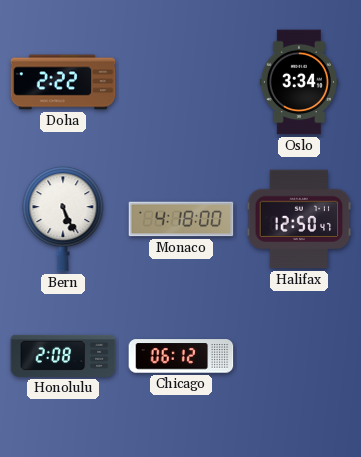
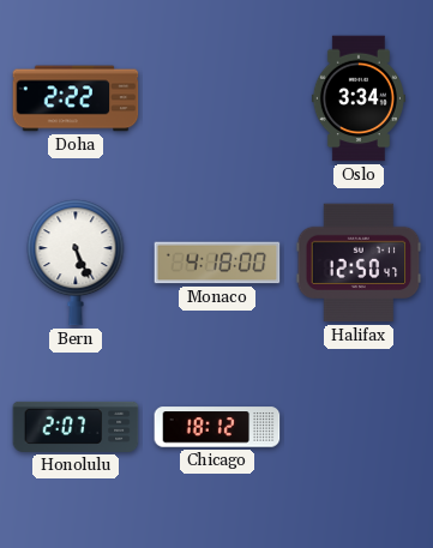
Honolulu: 2:08 -> 2:07 (76, 427)
Chicago: 06:12 -> 18:12 (217, 427)
